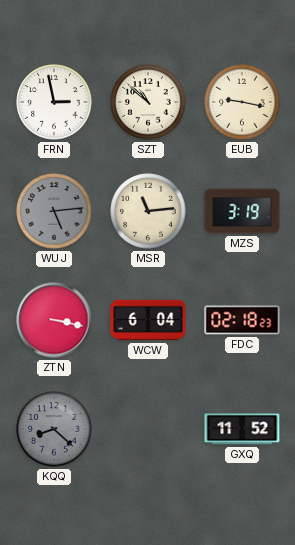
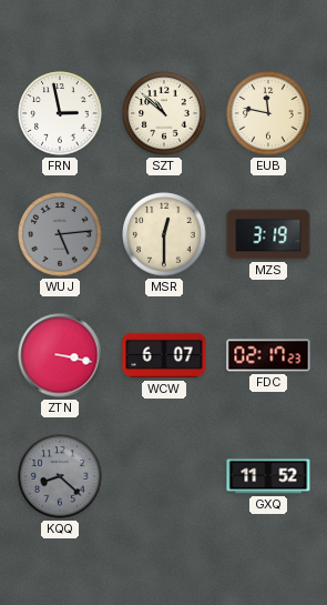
EUB: 9:17 -> 11:47 (268, 113)
MSR: 11:14 -> 12:30 (164, 234)
WCW: 6:04 -> 6:07 (164, 355)
FDC: 02:18 -> 02:17 (268, 355)
